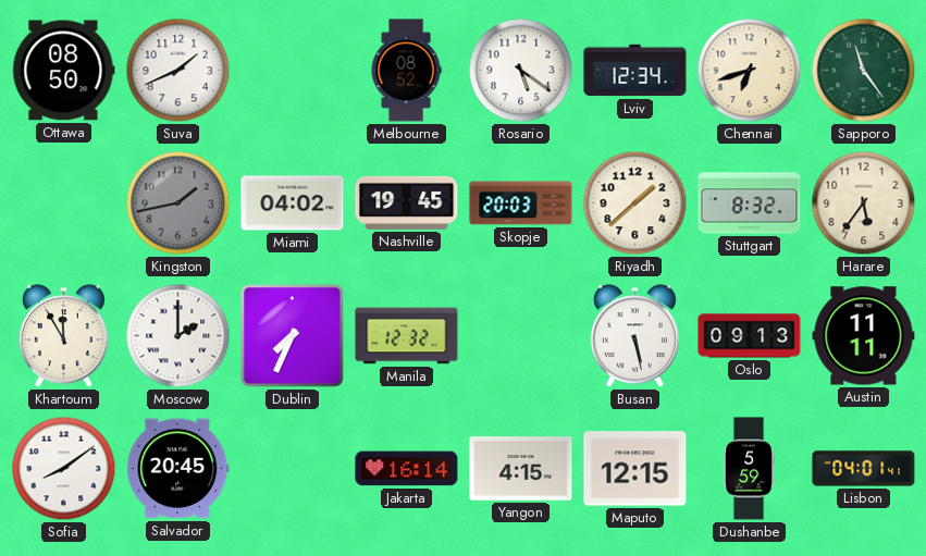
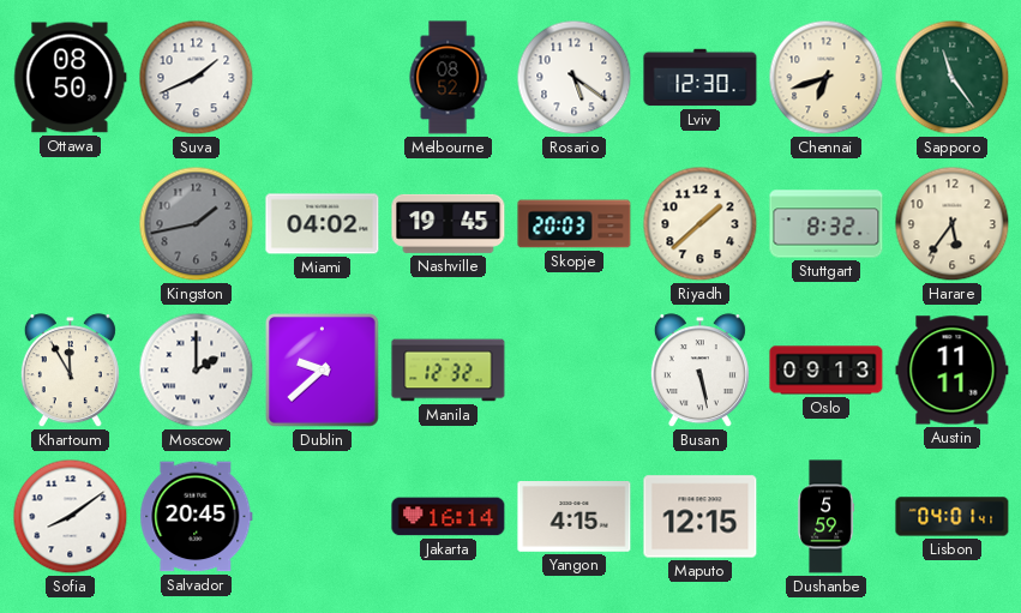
Lviv: 12:34 -> 12:30 (701, 78)
Dublin: 7:34 -> 9:38 (323, 371)
